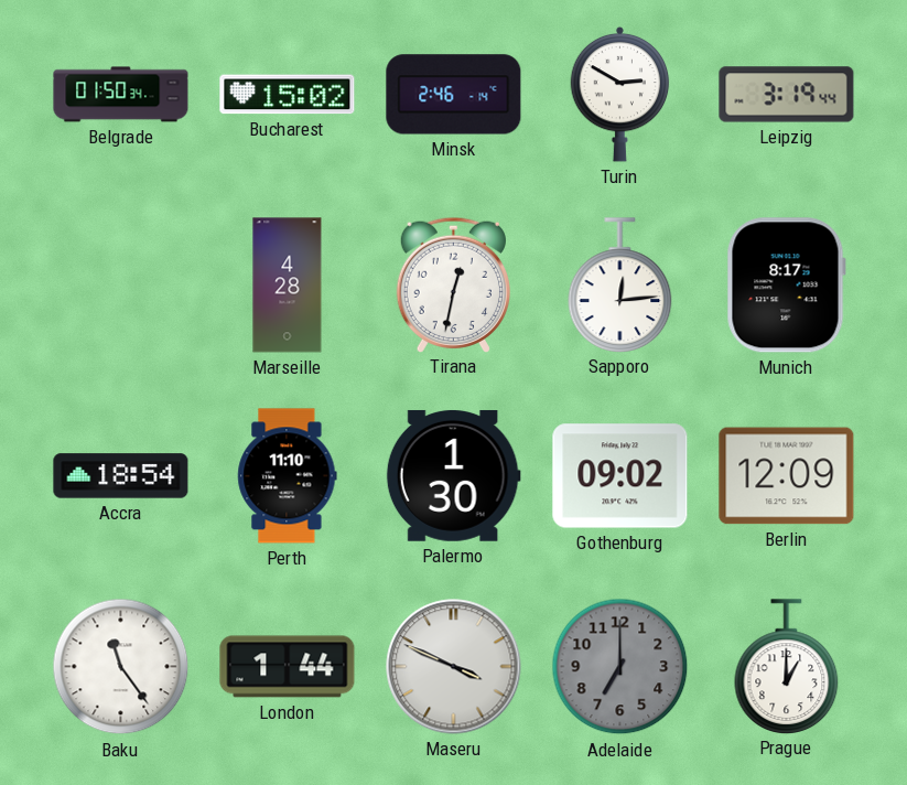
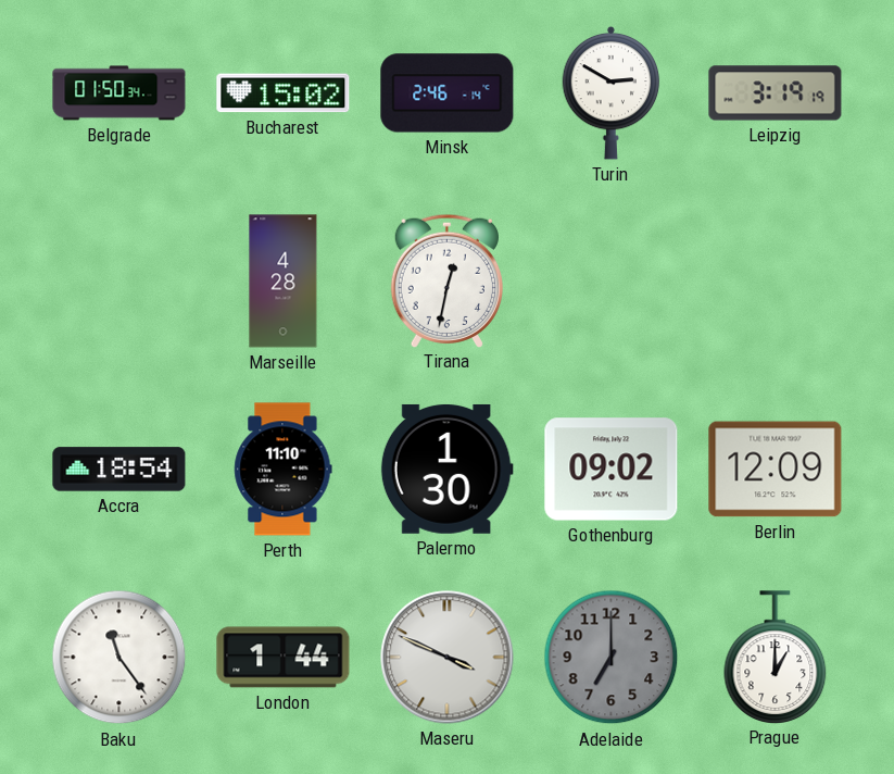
Leipzig: 3:19:44 -> 3:19:19 (776, 93)
Sapporo: 12:14 -> none (620, 284)
Munich: 8:17 -> none (786, 286)
